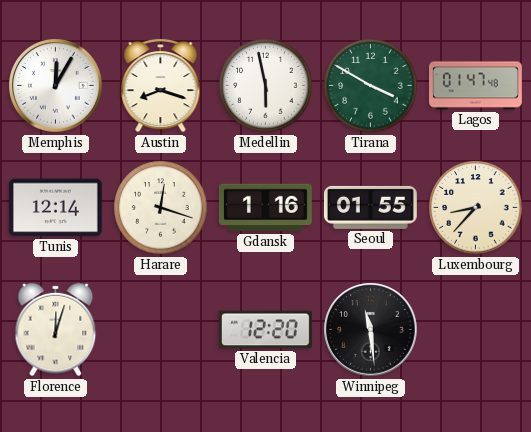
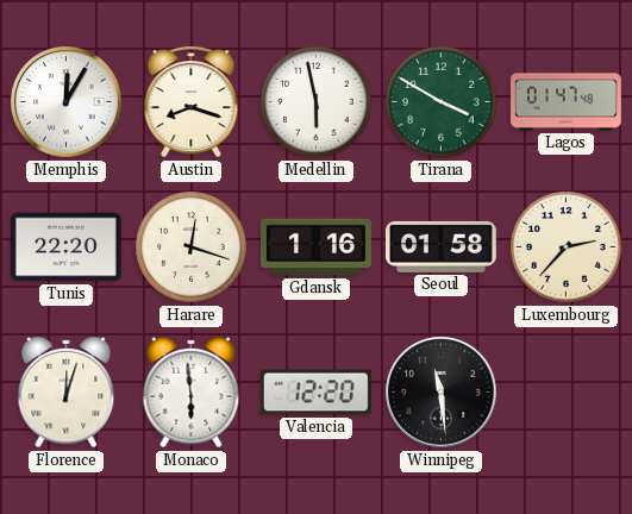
Tunis: 12:14 -> 22:20 (65, 247)
Seoul: 01:55 -> 01:58 (440, 246)
Luxembourg: 8:37 -> 2:37 (567, 247)
Monaco: none -> 5:59 (192, 393)
